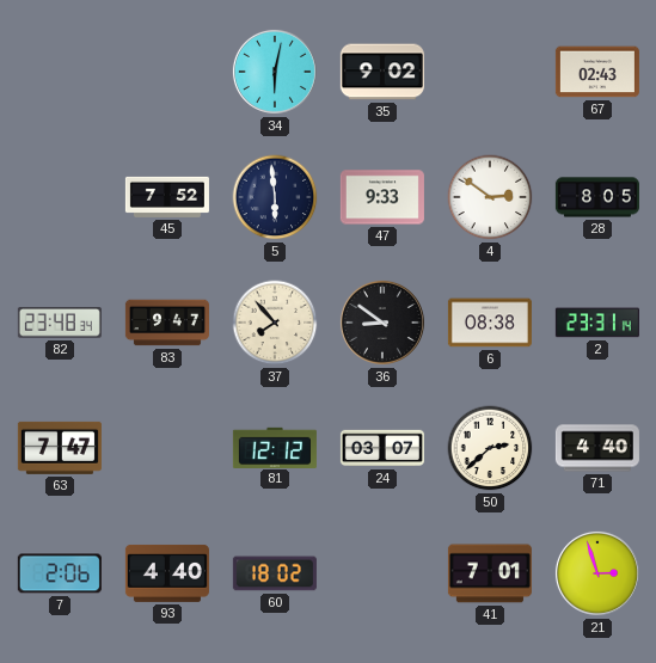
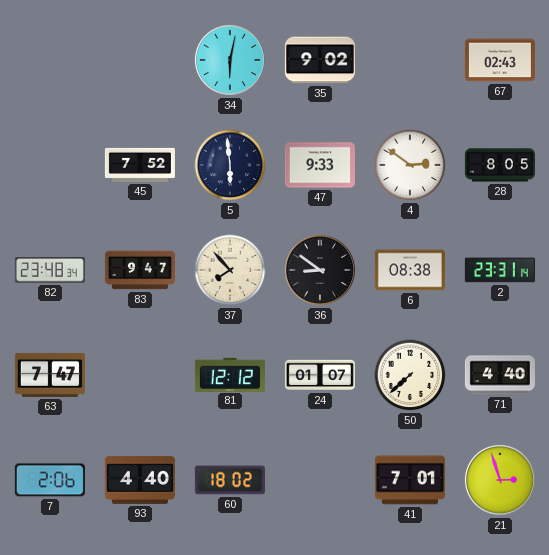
24: 03:07 -> 01:07 (320, 375)
50: 2:38 -> 7:38 (410, 375)
